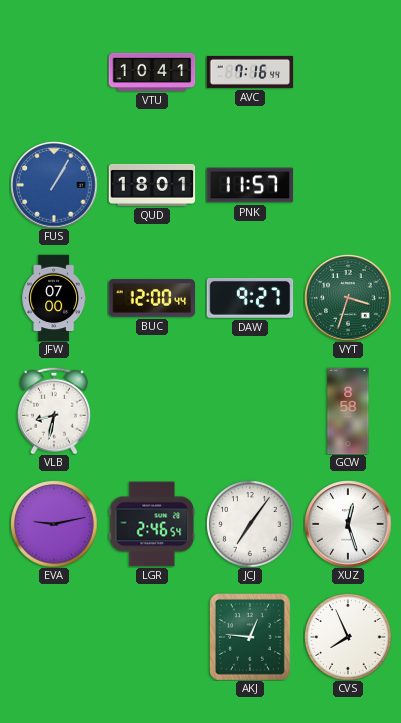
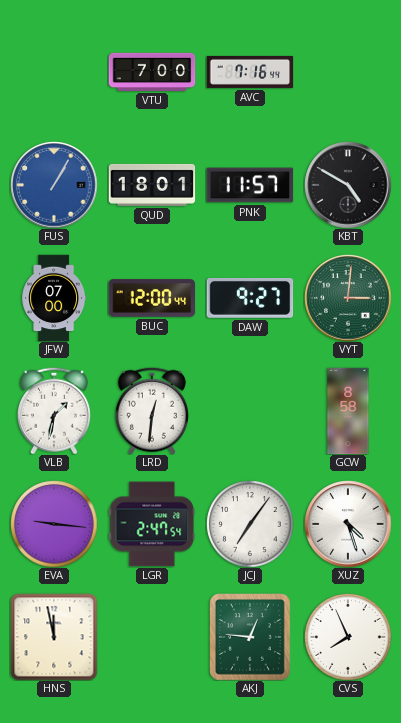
VTU: 10:41 -> 7:00 (152, 72)
KBT: none -> 4:50 (348, 185)
VYT: 3:33 -> 3:01 (348, 298)
VLB: 8:32 -> 1:32 (54, 411)
LRD: none -> 12:31 (152, 411)
EVA: 9:13 -> 9:16 (54, 524)
LGR: 2:46 -> 2:47 (152, 524)
XUZ: 12:27 -> 4:27 (348, 524)
HNS: none -> 11:58 (54, 637)
